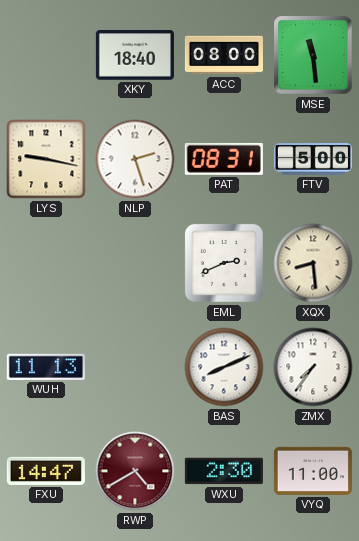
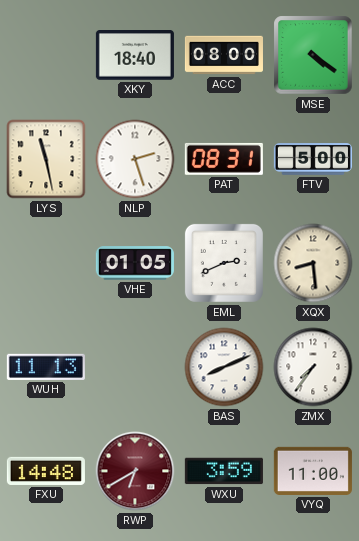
MSE: 11:29 -> 4:21 (313, 55)
LYS: 9:17 -> 11:28 (46, 159)
VHE: none -> 01:05 (135, 263)
FXU: 14:47 -> 14:48 (46, 471)
RWP: 4:40 -> 6:40 (135, 471)
WXU: 2:30 -> 3:59 (224, 471)
